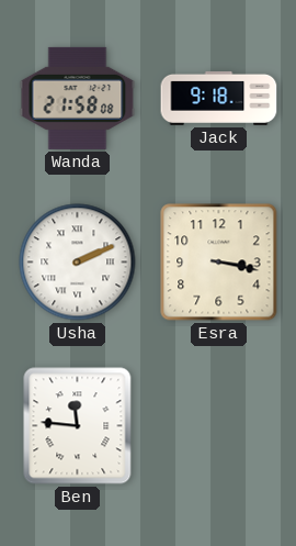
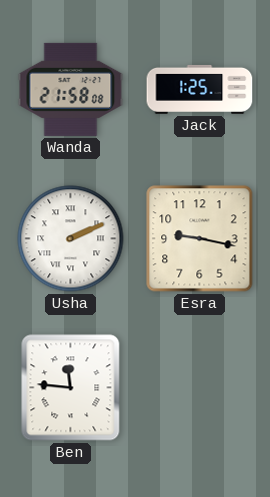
Jack: 9:18 -> 1:25 (200, 89)
Esra: 3:17 -> 9:17 (200, 239)
